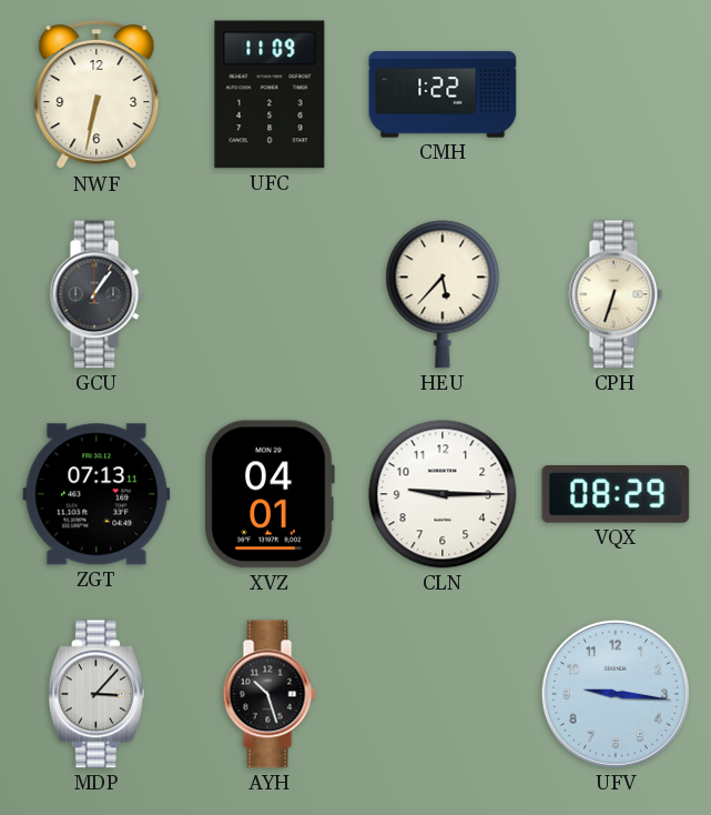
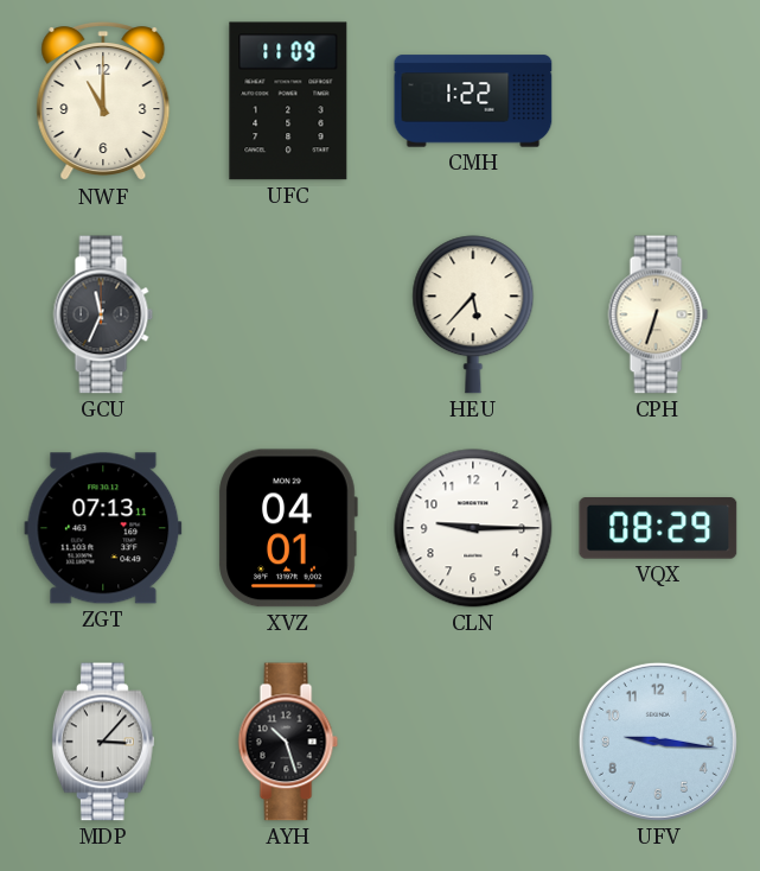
NWF: 6:32 -> 11:00 (103, 102)
GCU: 1:06 -> 11:34 (103, 314)
